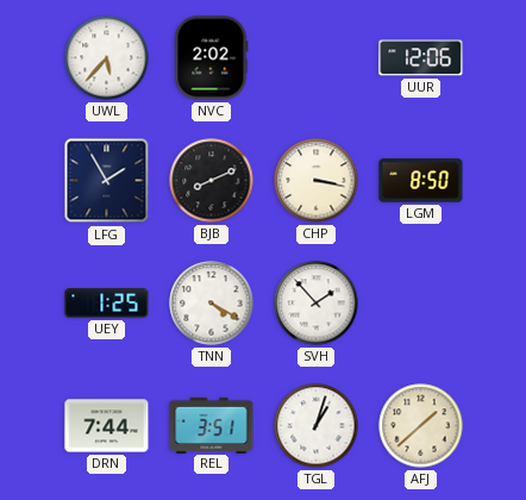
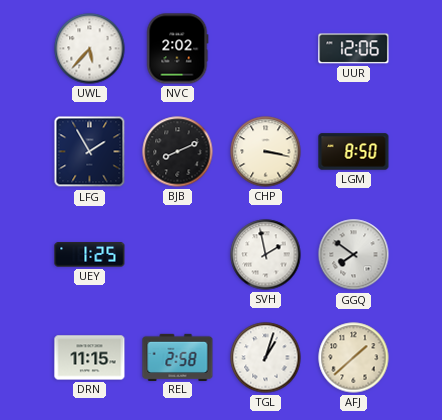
TNN: 4:20 -> none (212, 304)
SVH: 1:53 -> 1:58 (266, 255)
GGQ: none -> 7:51 (354, 255)
DRN: 7:44 -> 11:15 (90, 358)
REL: 3:51 -> 2:58 (178, 357)
